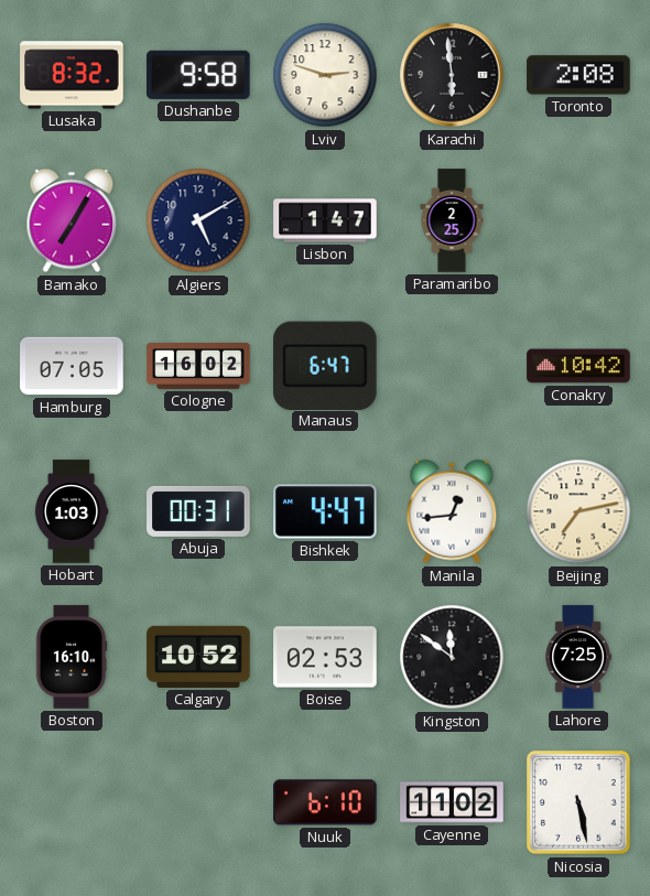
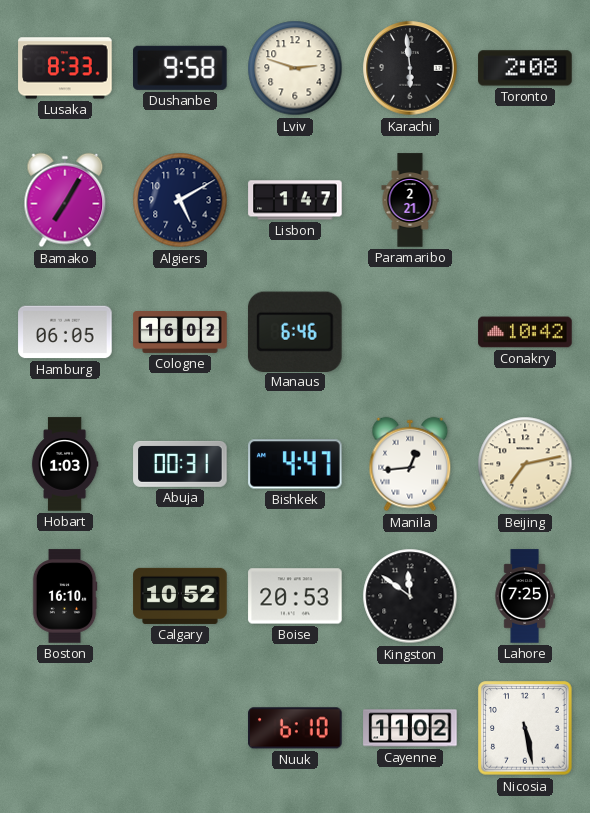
Lusaka: 8:32 -> 8:33 (65, 68)
Paramaribo: 2:25 -> 2:21 (410, 200)
Hamburg: 07:05 -> 06:05 (65, 332)
Manaus: 6:47 -> 6:46 (295, 331)
Boise: 02:53 -> 20:53 (295, 596)
